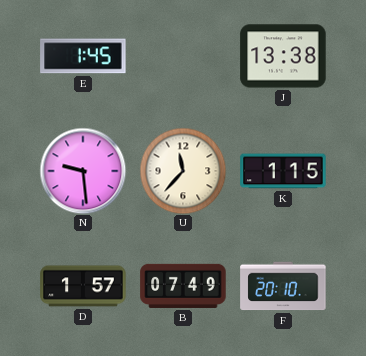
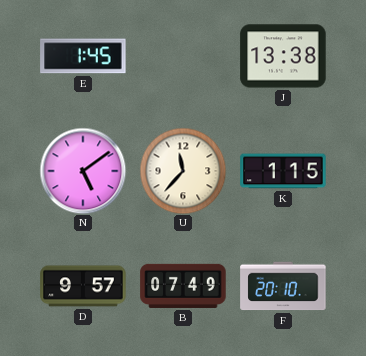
N: 9:29 -> 5:09 (83, 171)
D: 1:57 -> 9:57 (83, 286)
